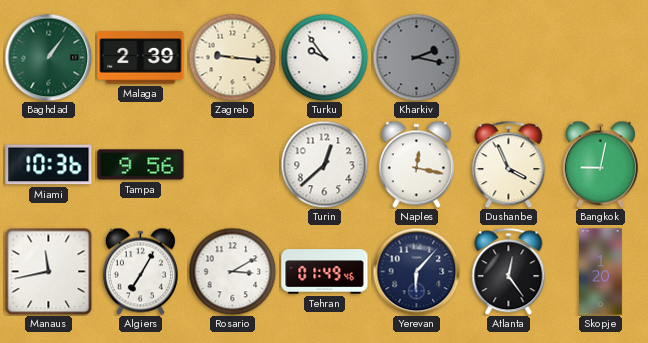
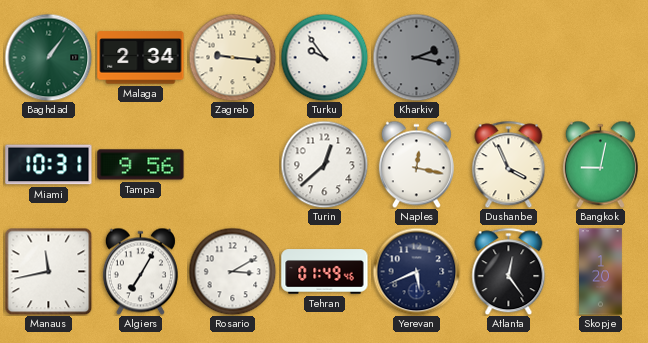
Malaga: 2:39 -> 2:34 (141, 58)
Miami: 10:36 -> 10:31 (49, 165)
Yerevan: 6:07 -> 5:41 (416, 271)
